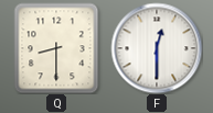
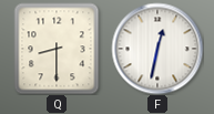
F: 12:30 -> 12:32 (157, 49)
